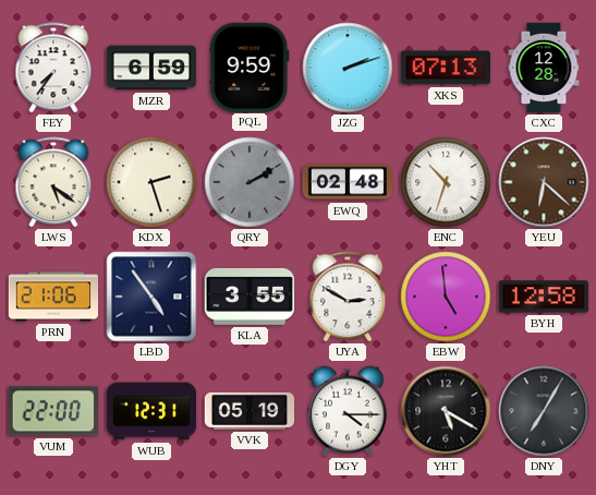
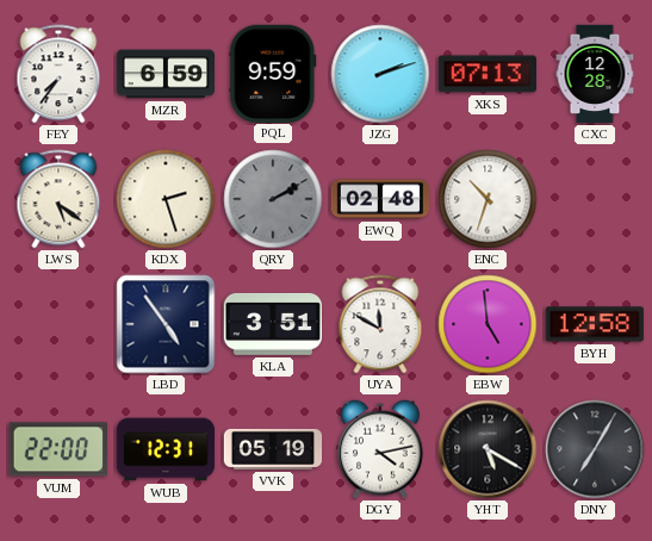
YEU: 6:22 -> none (544, 182)
PRN: 21:06 -> none (53, 297)
KLA: 3:55 -> 3:51 (272, 324)
UYA: 2:50 -> 11:50 (380, 324)
DGY: 4:15 -> 4:13 (381, 449)
